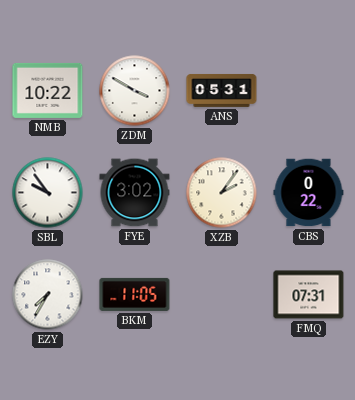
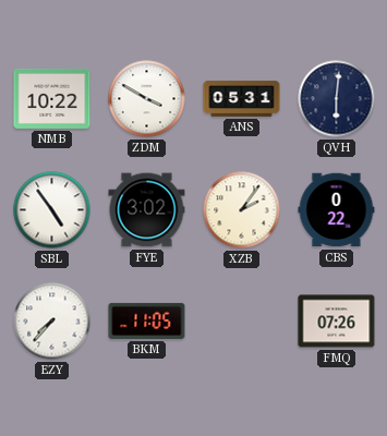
QVH: none -> 6:01 (337, 99)
SBL: 9:54 -> 4:54 (52, 210)
EZY: 7:35 -> 7:37 (52, 322)
FMQ: 07:31 -> 07:26 (337, 322)
